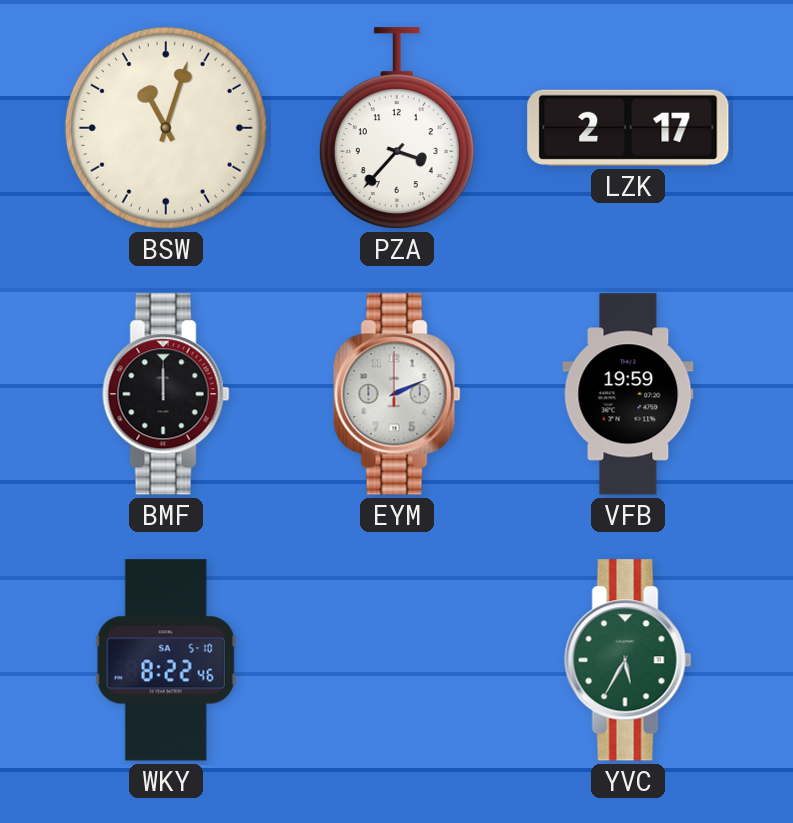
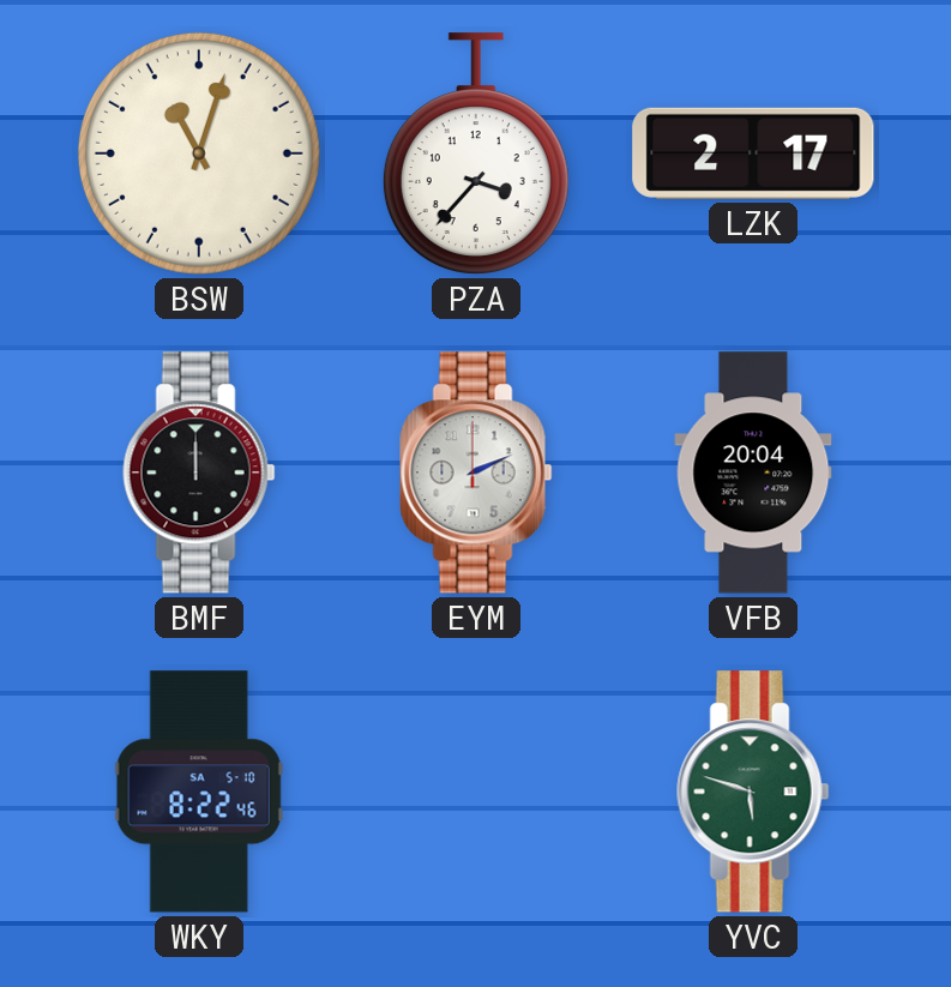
VFB: 19:59 -> 20:04 (753, 473)
YVC: 5:35 -> 5:48 (753, 792)
